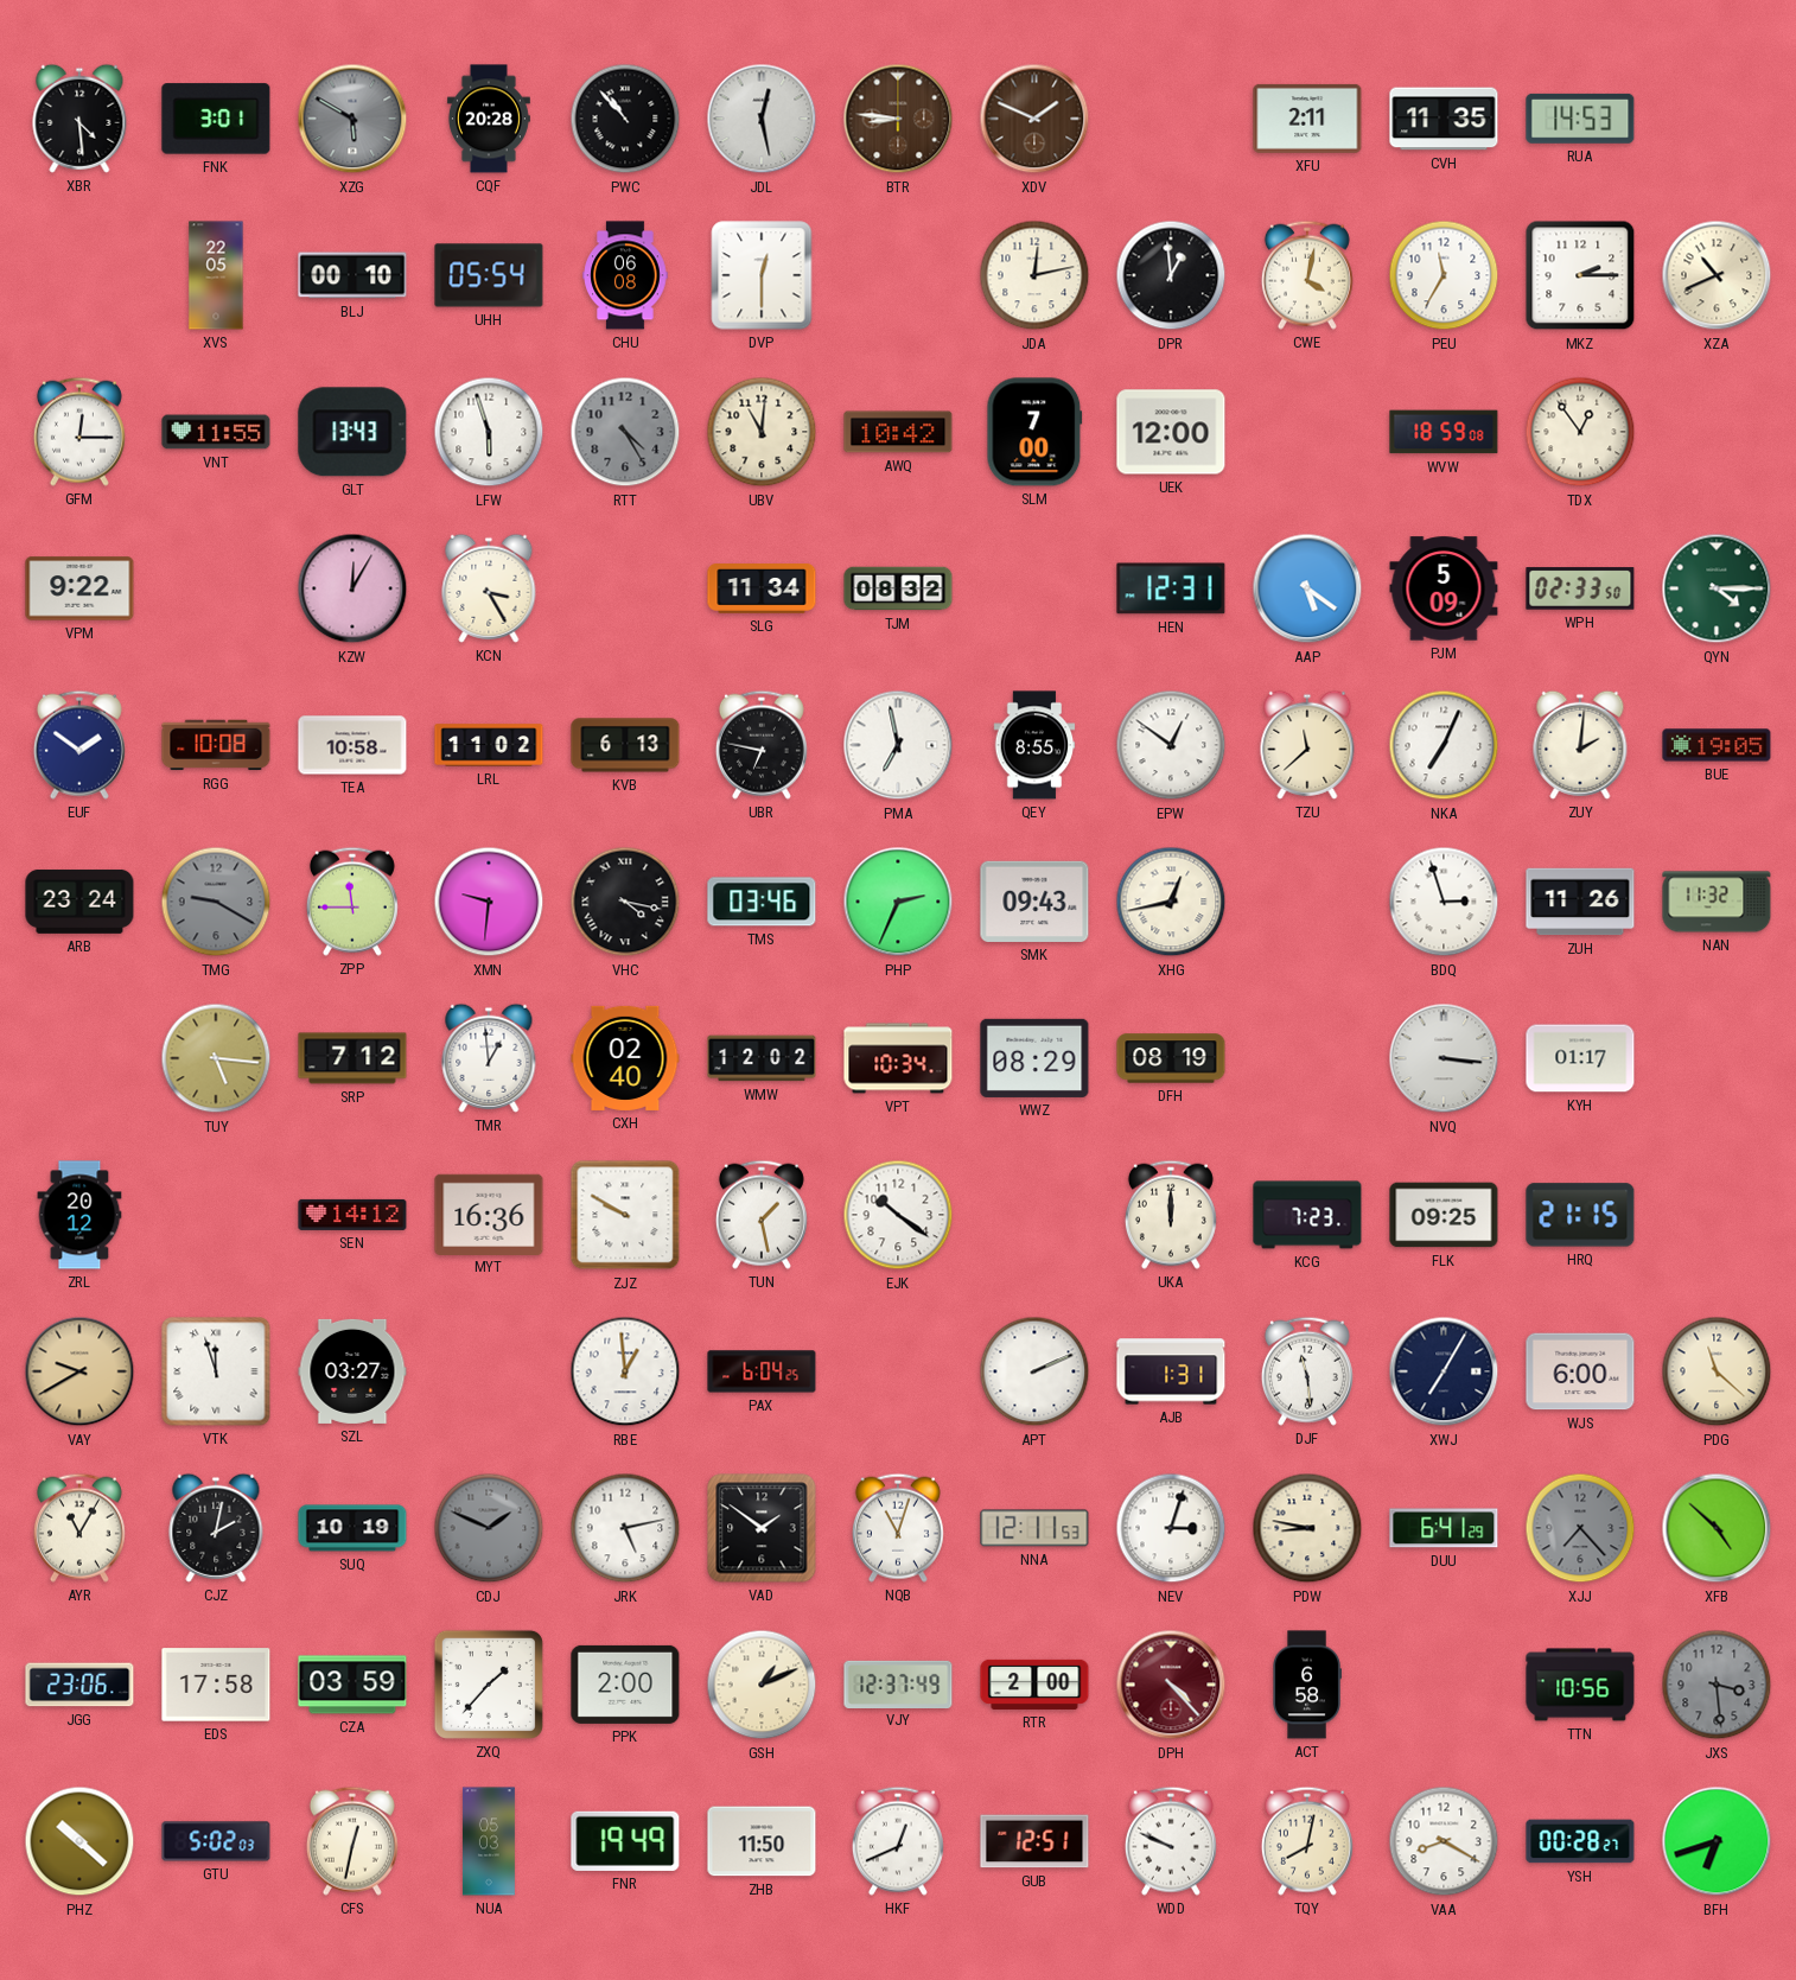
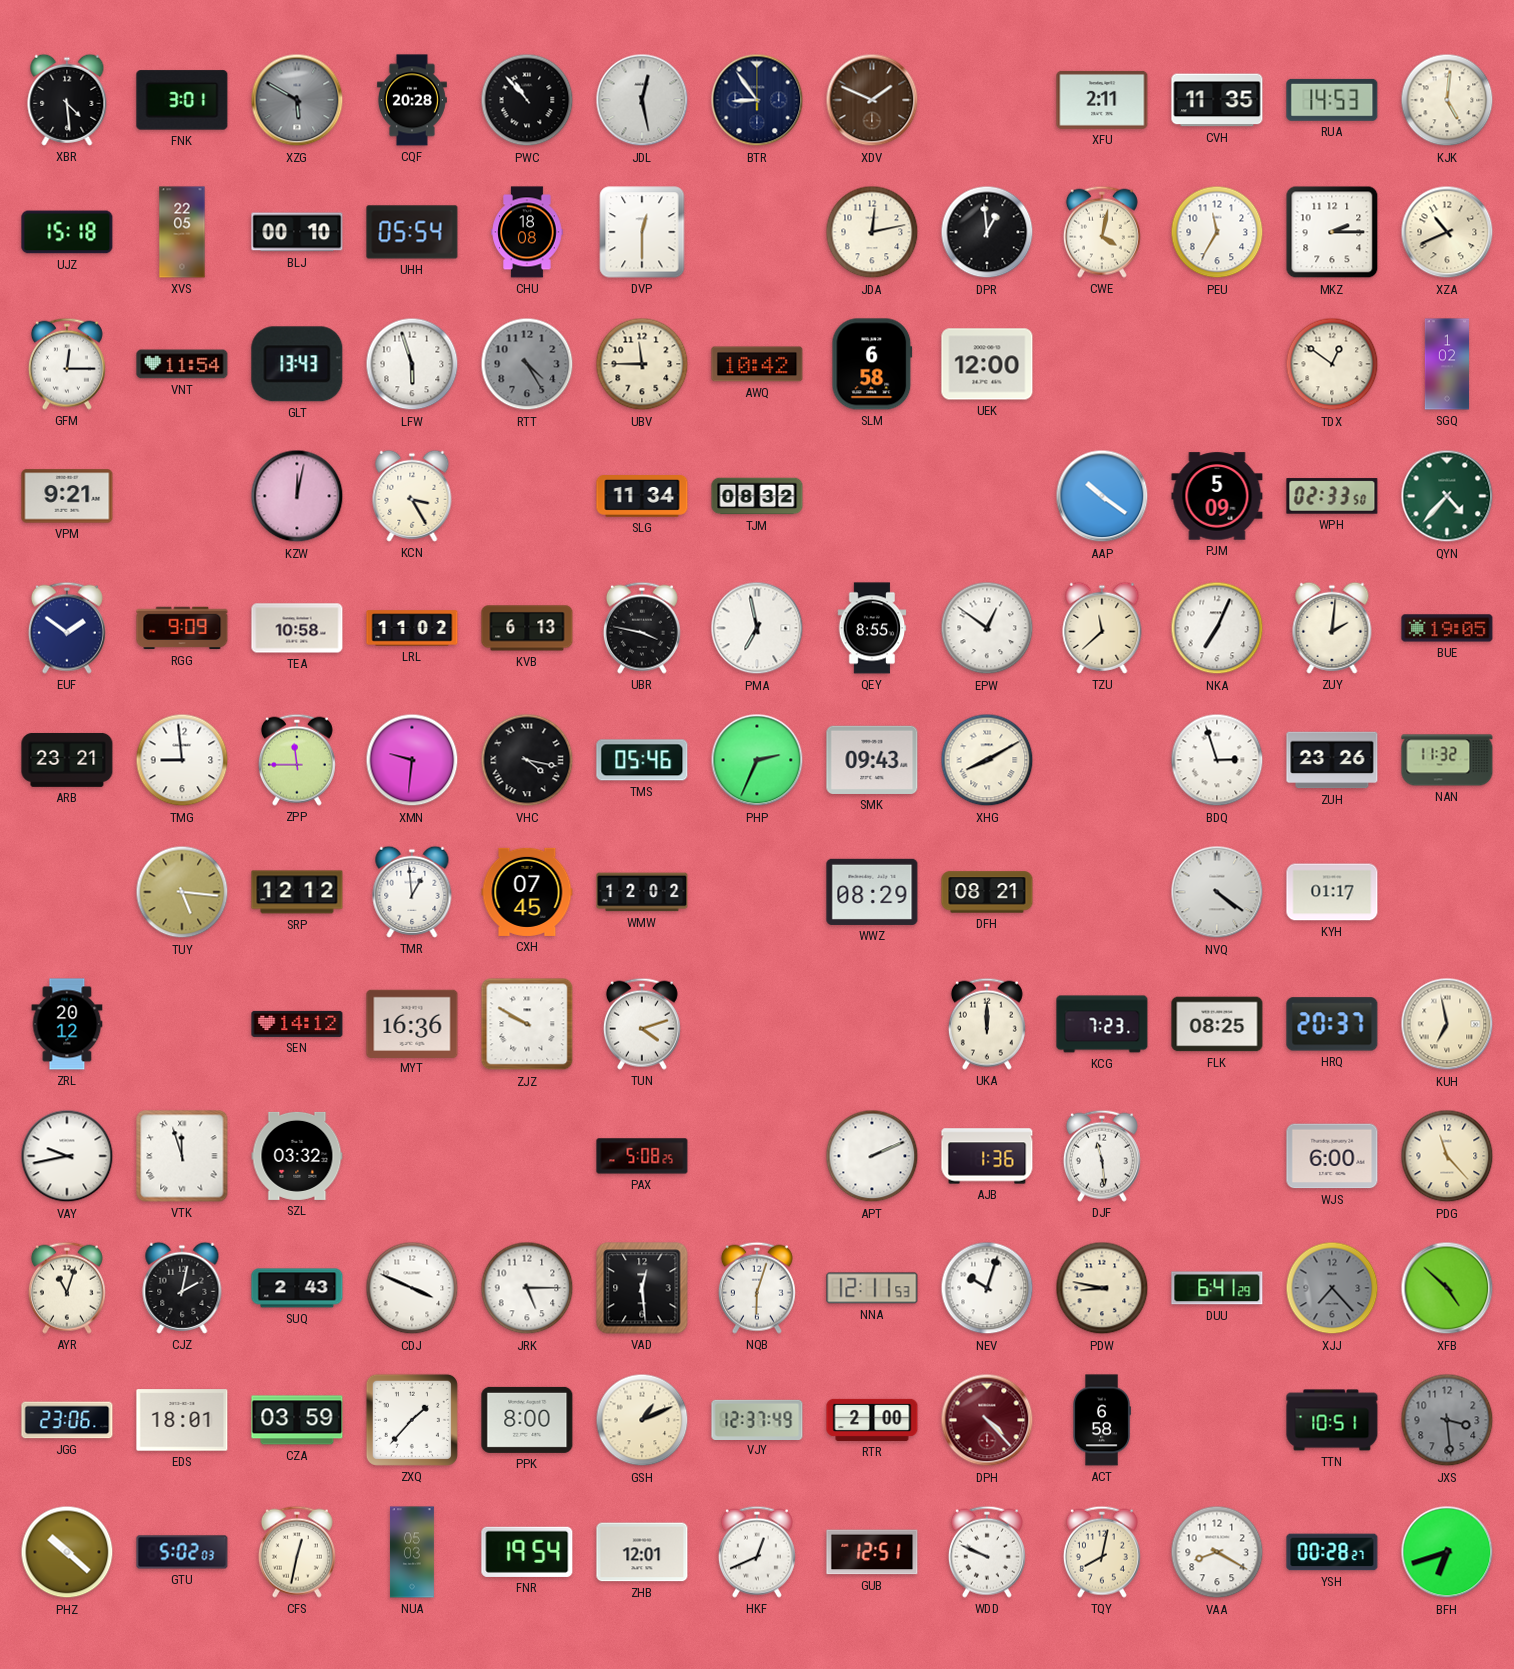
BTR: 8:46 -> 8:54 (757, 100)
BTR dial: brown -> navy (757, 100)
KJK: none -> 5:01 (1447, 100)
UJZ: none -> 15:18 (67, 232)
CHU: 06:08 -> 18:08 (527, 232)
VNT: 11:55 -> 11:54 (182, 364)
UBV: 11:01 -> 11:45 (642, 364)
SLM: 7:00 -> 6:58 (872, 364)
WVW: 18:59 -> none (1444, 432)
TDX: 12:54 -> 12:51 (1332, 364)
SGQ: none -> 1:02 (1447, 364)
VPM: 9:22 -> 9:21 (67, 496)
KZW: 12:05 -> 12:02 (297, 496)
HEN: 12:31 -> none (1171, 588)
AAP: 5:21 -> 10:21 (1102, 496)
QYN: 4:15 -> 4:37 (1447, 496)
RGG: 10:08 -> 9:09 (182, 628)
UBR: 6:47 -> 3:47 (642, 628)
ARB: 23:24 -> 23:21 (67, 760)
TMG: 9:20 -> 8:59 (182, 760)
TMG dial: grey -> white (182, 760)
TMS: 03:46 -> 05:46 (642, 760)
XHG: 12:43 -> 8:10 (987, 760)
ZUH: 11:26 -> 23:26 (1332, 760)
SRP: 7:12 -> 12:12 (297, 892)
CXH: 02:40 -> 07:45 (527, 892)
VPT: 10:34 -> none (898, 1058)
DFH: 08:19 -> 08:21 (987, 892)
NVQ: 3:16 -> 4:21 (1217, 892)
TUN: 1:28 -> 4:12 (642, 1024)
EJK: 10:21 -> none (898, 1215)
FLK: 09:25 -> 08:25 (1217, 1024)
HRQ: 21:15 -> 20:37 (1332, 1024)
KUH: none -> 6:58 (1447, 1024)
VAY: 9:40 -> 9:43 (67, 1156)
VAY dial: champagne -> white (67, 1156)
SZL: 03:27 -> 03:32 (297, 1156)
RBE: 12:59 -> none (625, 1371)
PAX: 6:04 -> 5:08 (642, 1156)
AJB: 1:31 -> 1:36 (987, 1156)
XWJ: 7:05 -> none (1444, 1371)
PDG: 11:22 -> 11:23 (1447, 1156)
AYR: 11:05 -> 11:03 (67, 1288)
SUQ: 10:19 -> 2:43 (297, 1288)
CDJ: 1:49 -> 3:49 (412, 1288)
CDJ dial: grey -> white (412, 1288)
JRK: 5:13 -> 5:15 (527, 1288)
VAD: 1:51 -> 12:29 (642, 1288)
NQB: 11:03 -> 6:03 (757, 1288)
NEV: 3:03 -> 10:03 (987, 1288)
EDS: 17:58 -> 18:01 (182, 1420)
PPK: 2:00 -> 8:00 (527, 1420)
TTN: 10:56 -> 10:51 (1332, 1420)
FNR: 19:49 -> 19:54 (527, 1552)
ZHB: 11:50 -> 12:01 (642, 1552)
